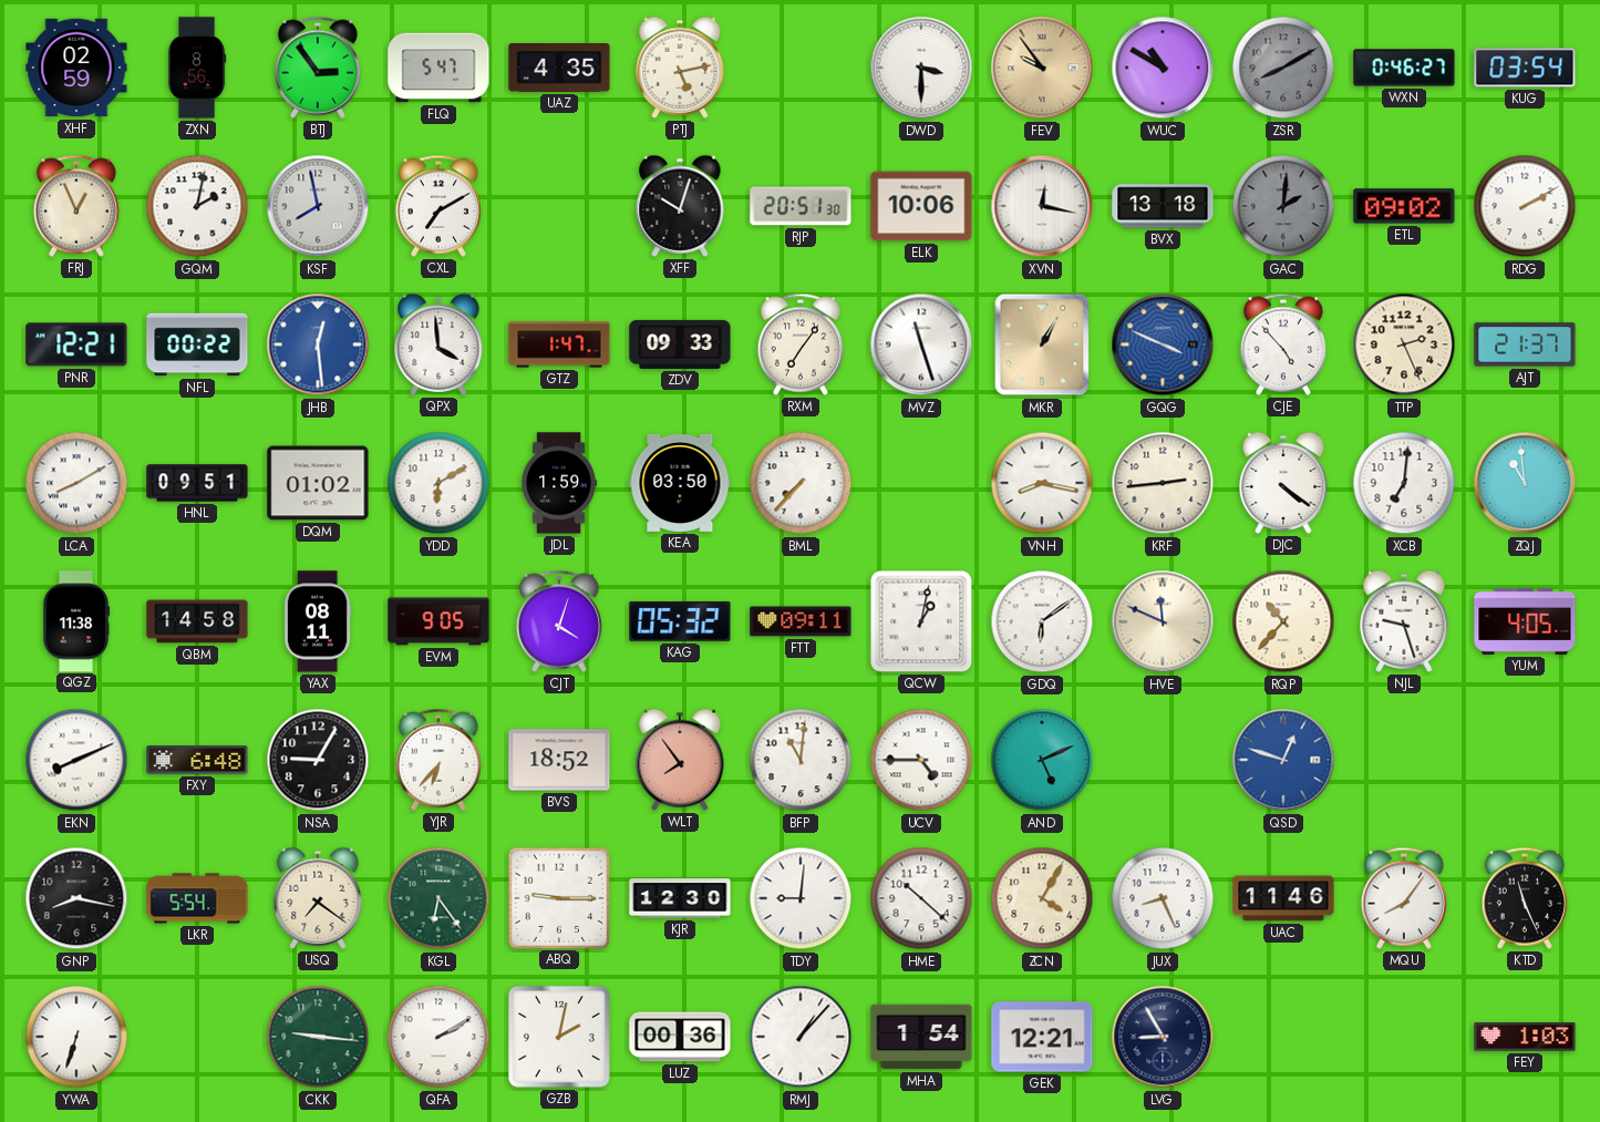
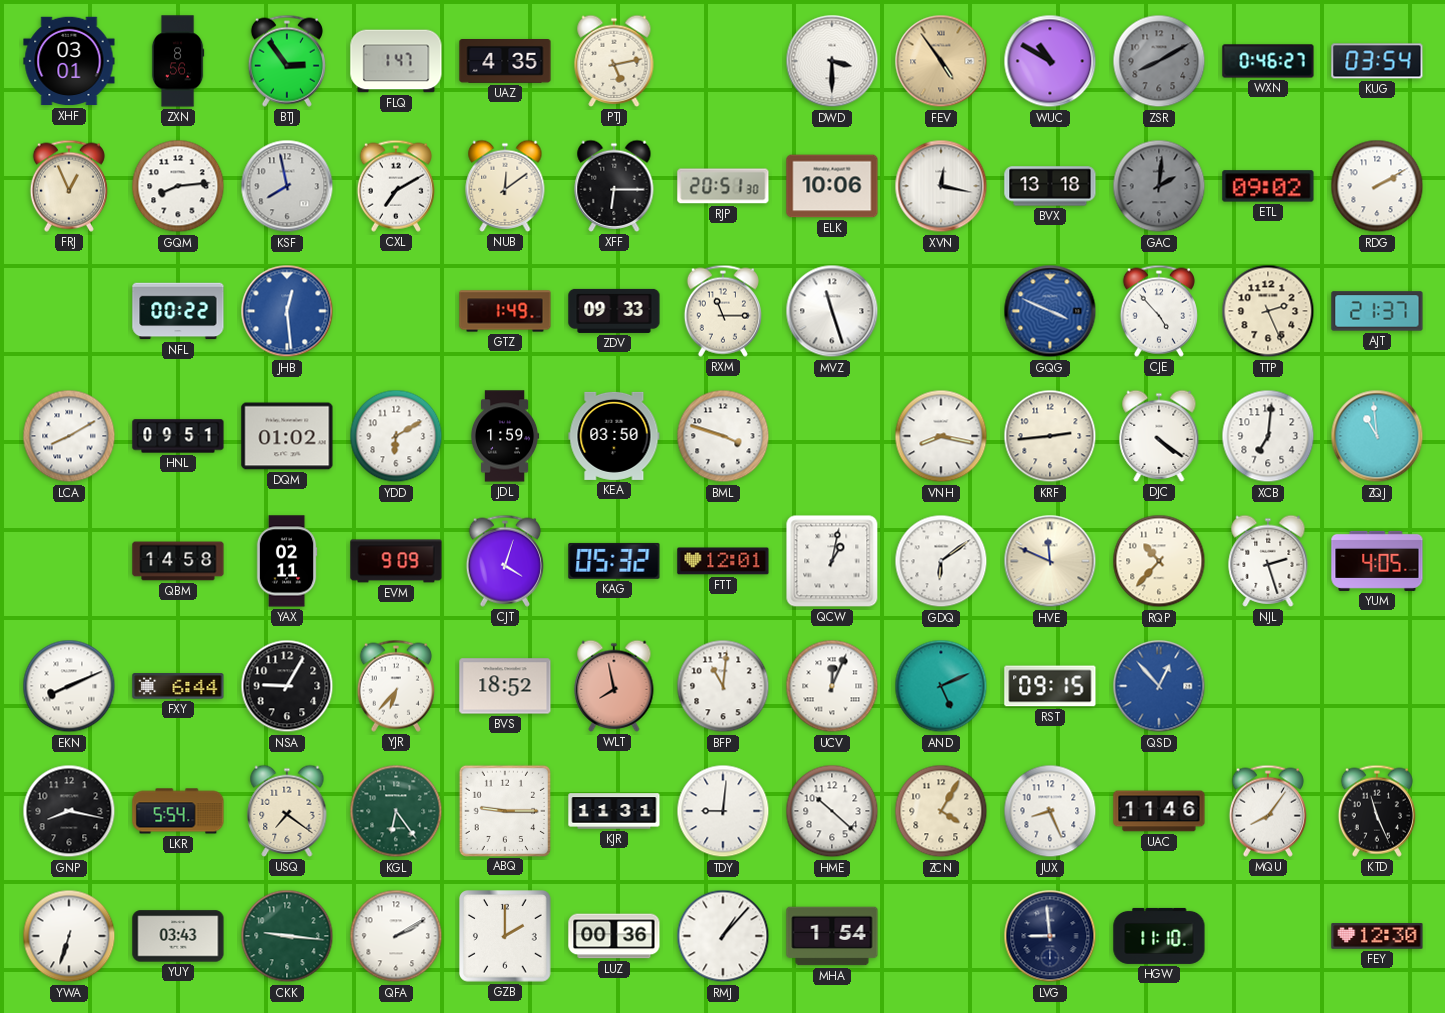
XHF: 02:59 -> 03:01 (69, 61)
FLQ: 5:47 -> 1:47 (396, 61)
FEV: 9:54 -> 4:54 (941, 61)
GQM: 2:02 -> 8:14 (178, 186)
NUB: none -> 12:09 (505, 186)
XFF: 10:03 -> 6:15 (614, 186)
PNR: 12:21 -> none (76, 344)
QPX: 3:59 -> none (438, 344)
GTZ: 1:47 -> 1:49 (505, 311)
RXM: 7:06 -> 11:15 (723, 311)
MKR: 1:05 -> none (1042, 344)
BML: 7:37 -> 3:48 (723, 436)
QGZ: 11:38 -> none (76, 621)
YAX: 08:11 -> 02:11 (287, 561)
EVM: 9:05 -> 9:09 (396, 561)
FTT: 09:11 -> 12:01 (723, 561)
NJL: 9:27 -> 2:27 (1268, 561)
FXY: 6:48 -> 6:44 (178, 686)
WLT: 7:54 -> 7:58 (614, 686)
UCV: 4:45 -> 12:04 (832, 686)
RST: none -> 09:15 (1050, 686)
QSD: 12:48 -> 12:53 (1159, 686)
KJR: 12:30 -> 11:31 (614, 811)
YUY: none -> 03:43 (178, 936)
GZB: 2:02 -> 2:00 (506, 937)
GEK: 12:21 -> none (1042, 1037)
LVG: 8:55 -> 8:59 (1050, 936)
HGW: none -> 11:10 (1159, 936)
FEY: 1:03 -> 12:30 (1377, 936)
